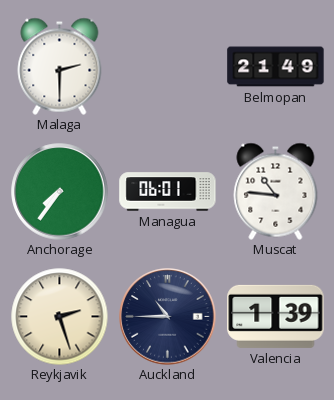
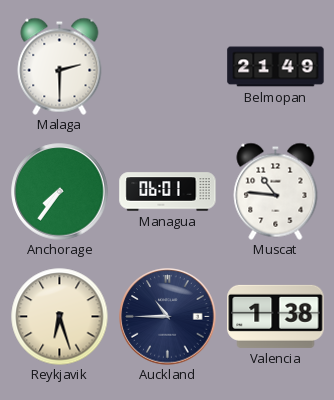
Reykjavik: 2:27 -> 6:27 (59, 316)
Valencia: 1:39 -> 1:38 (276, 316)
